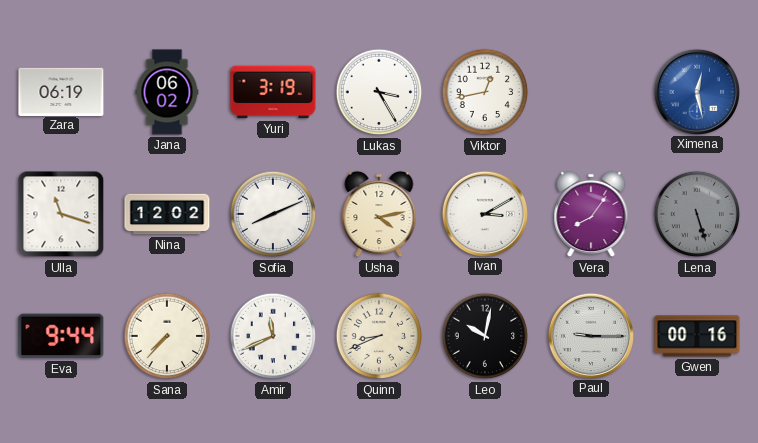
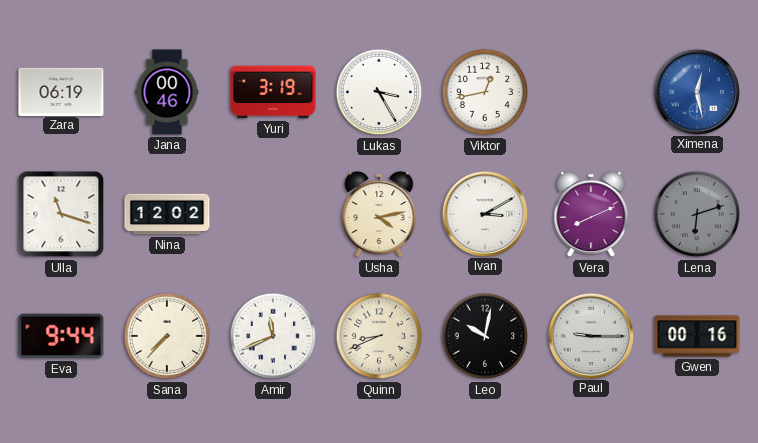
Jana: 06:02 -> 00:46 (167, 92)
Sofia: 8:11 -> none (273, 214)
Vera: 8:06 -> 8:11 (591, 214)
Lena: 5:27 -> 6:12 (697, 214)
